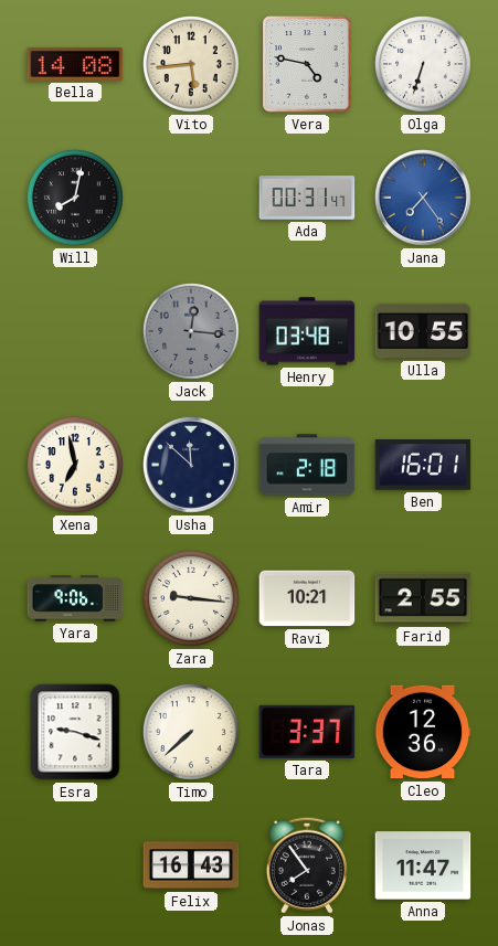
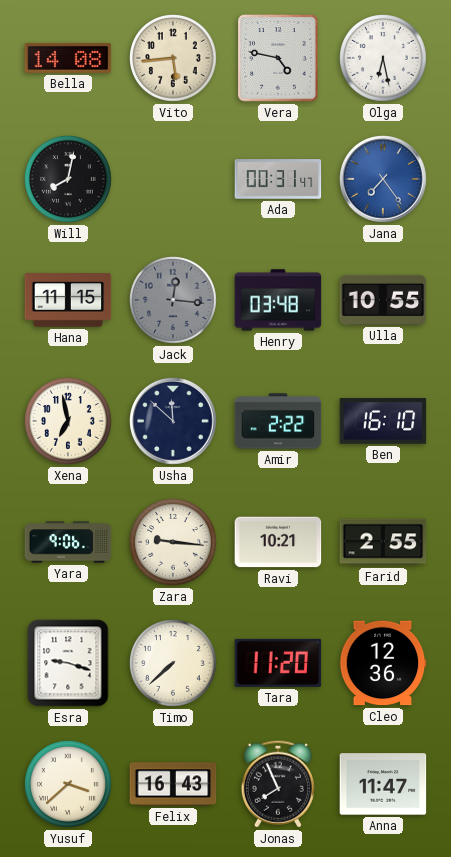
Olga: 6:33 -> 6:28 (384, 59)
Hana: none -> 11:15 (68, 300)
Amir: 2:18 -> 2:22 (278, 421)
Ben: 16:01 -> 16:10 (383, 421)
Tara: 3:37 -> 11:20 (278, 663)
Yusuf: none -> 3:38 (69, 785)
Jonas: 7:54 -> 7:56 (278, 784)
